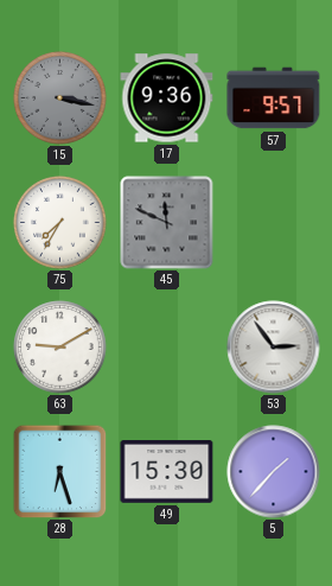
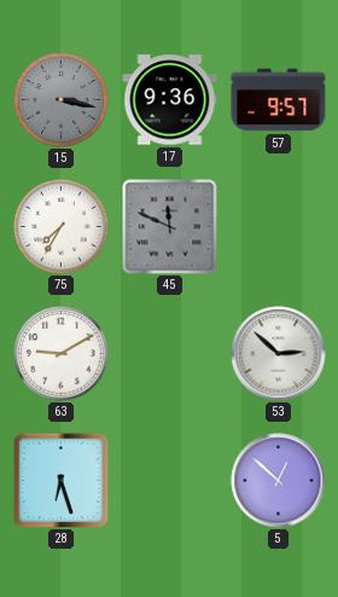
53: 2:54 -> 2:52 (279, 354)
49: 15:30 -> none (167, 472)
5: 1:37 -> 12:52 (279, 481)
